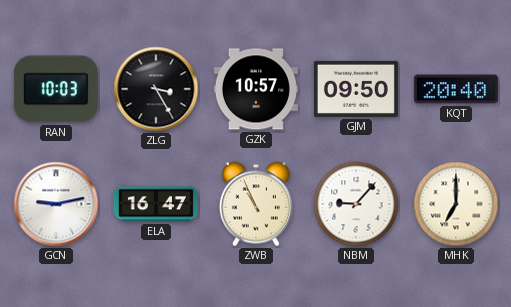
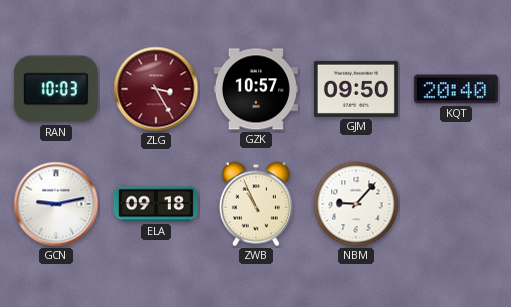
ZLG dial: black -> burgundy (156, 89)
ELA: 16:47 -> 09:18 (156, 204)
MHK: 7:00 -> none (456, 204)
